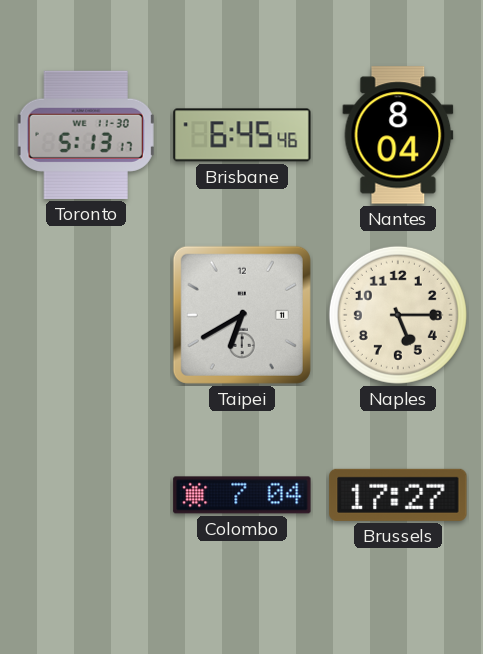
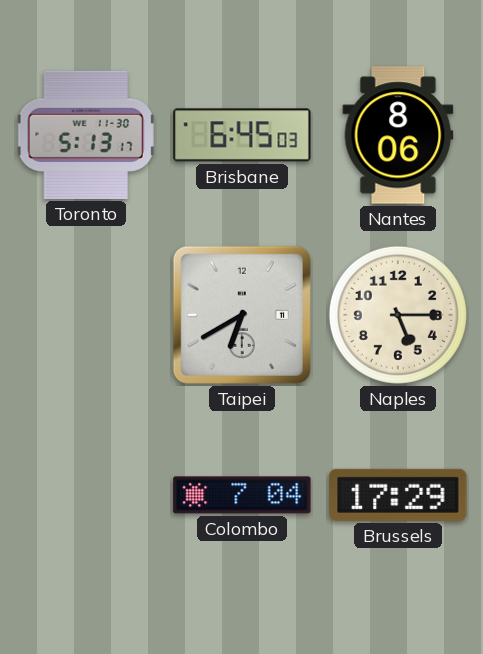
Brisbane: 6:45:46 -> 6:45:03 (242, 135)
Nantes: 8:04 -> 8:06 (398, 135)
Brussels: 17:27 -> 17:29 (398, 495)
